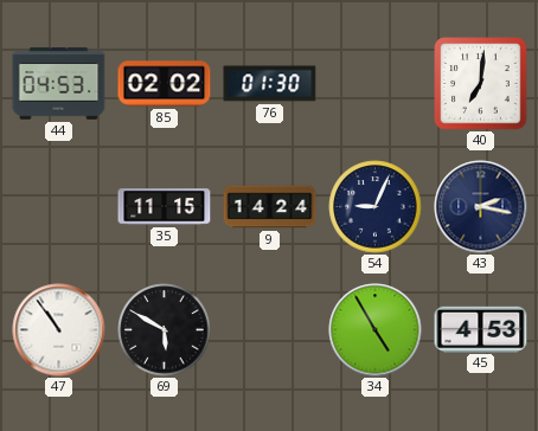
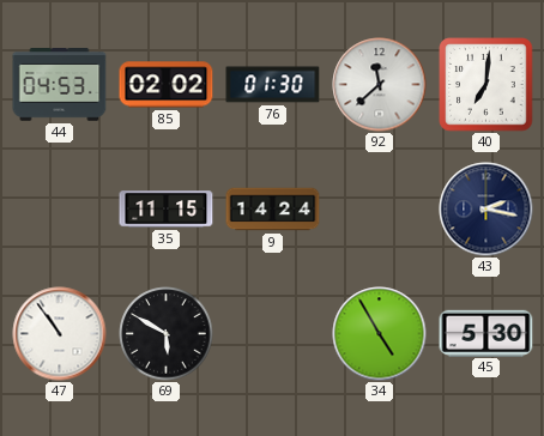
92: none -> 11:38 (380, 85)
54: 9:04 -> none (376, 207)
45: 4:53 -> 5:30 (486, 333)
